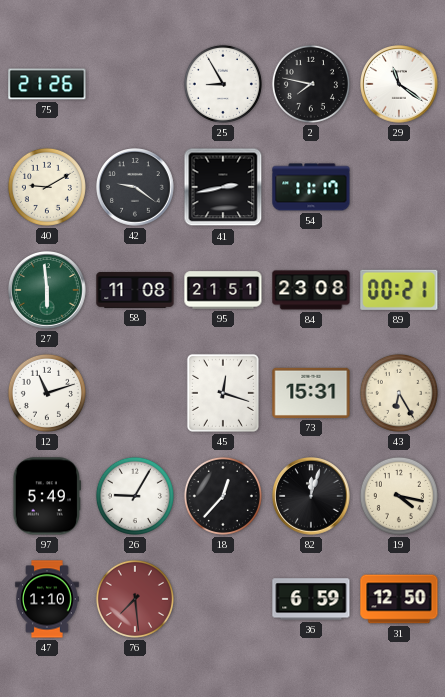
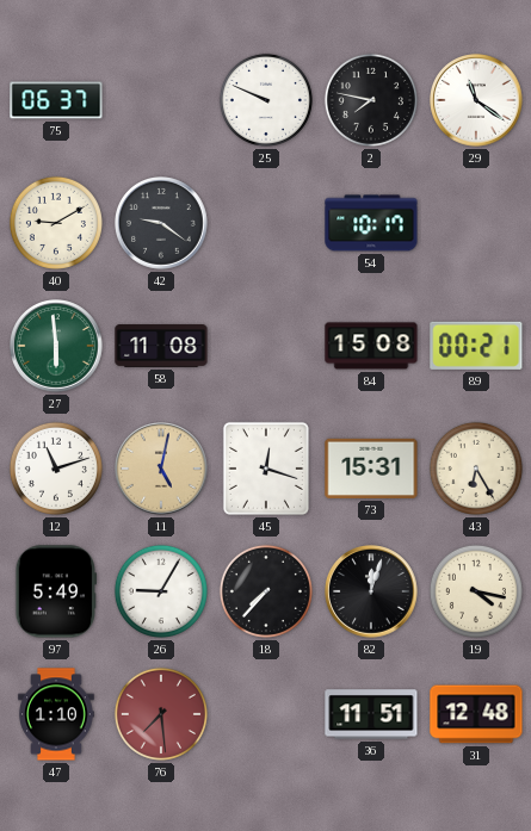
75: 21:26 -> 06:37 (56, 100)
25: 8:55 -> 9:49 (266, 100)
41: 2:43 -> none (223, 187)
54: 11:17 -> 10:17 (371, 223)
95: 21:51 -> none (223, 290)
84: 23:08 -> 15:08 (371, 346)
11: none -> 5:02 (161, 469)
18: 12:37 -> 7:37 (266, 591)
36: 6:59 -> 11:51 (371, 714)
31: 12:50 -> 12:48 (476, 714)
